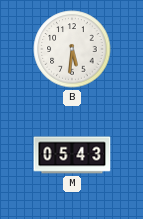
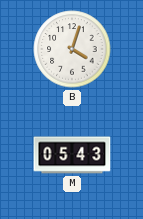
B: 5:31 -> 4:03 (72, 49)
